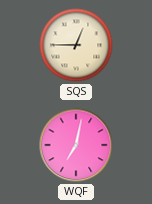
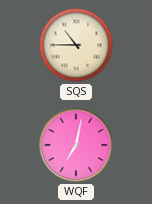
SQS: 12:45 -> 10:45 (76, 45)
